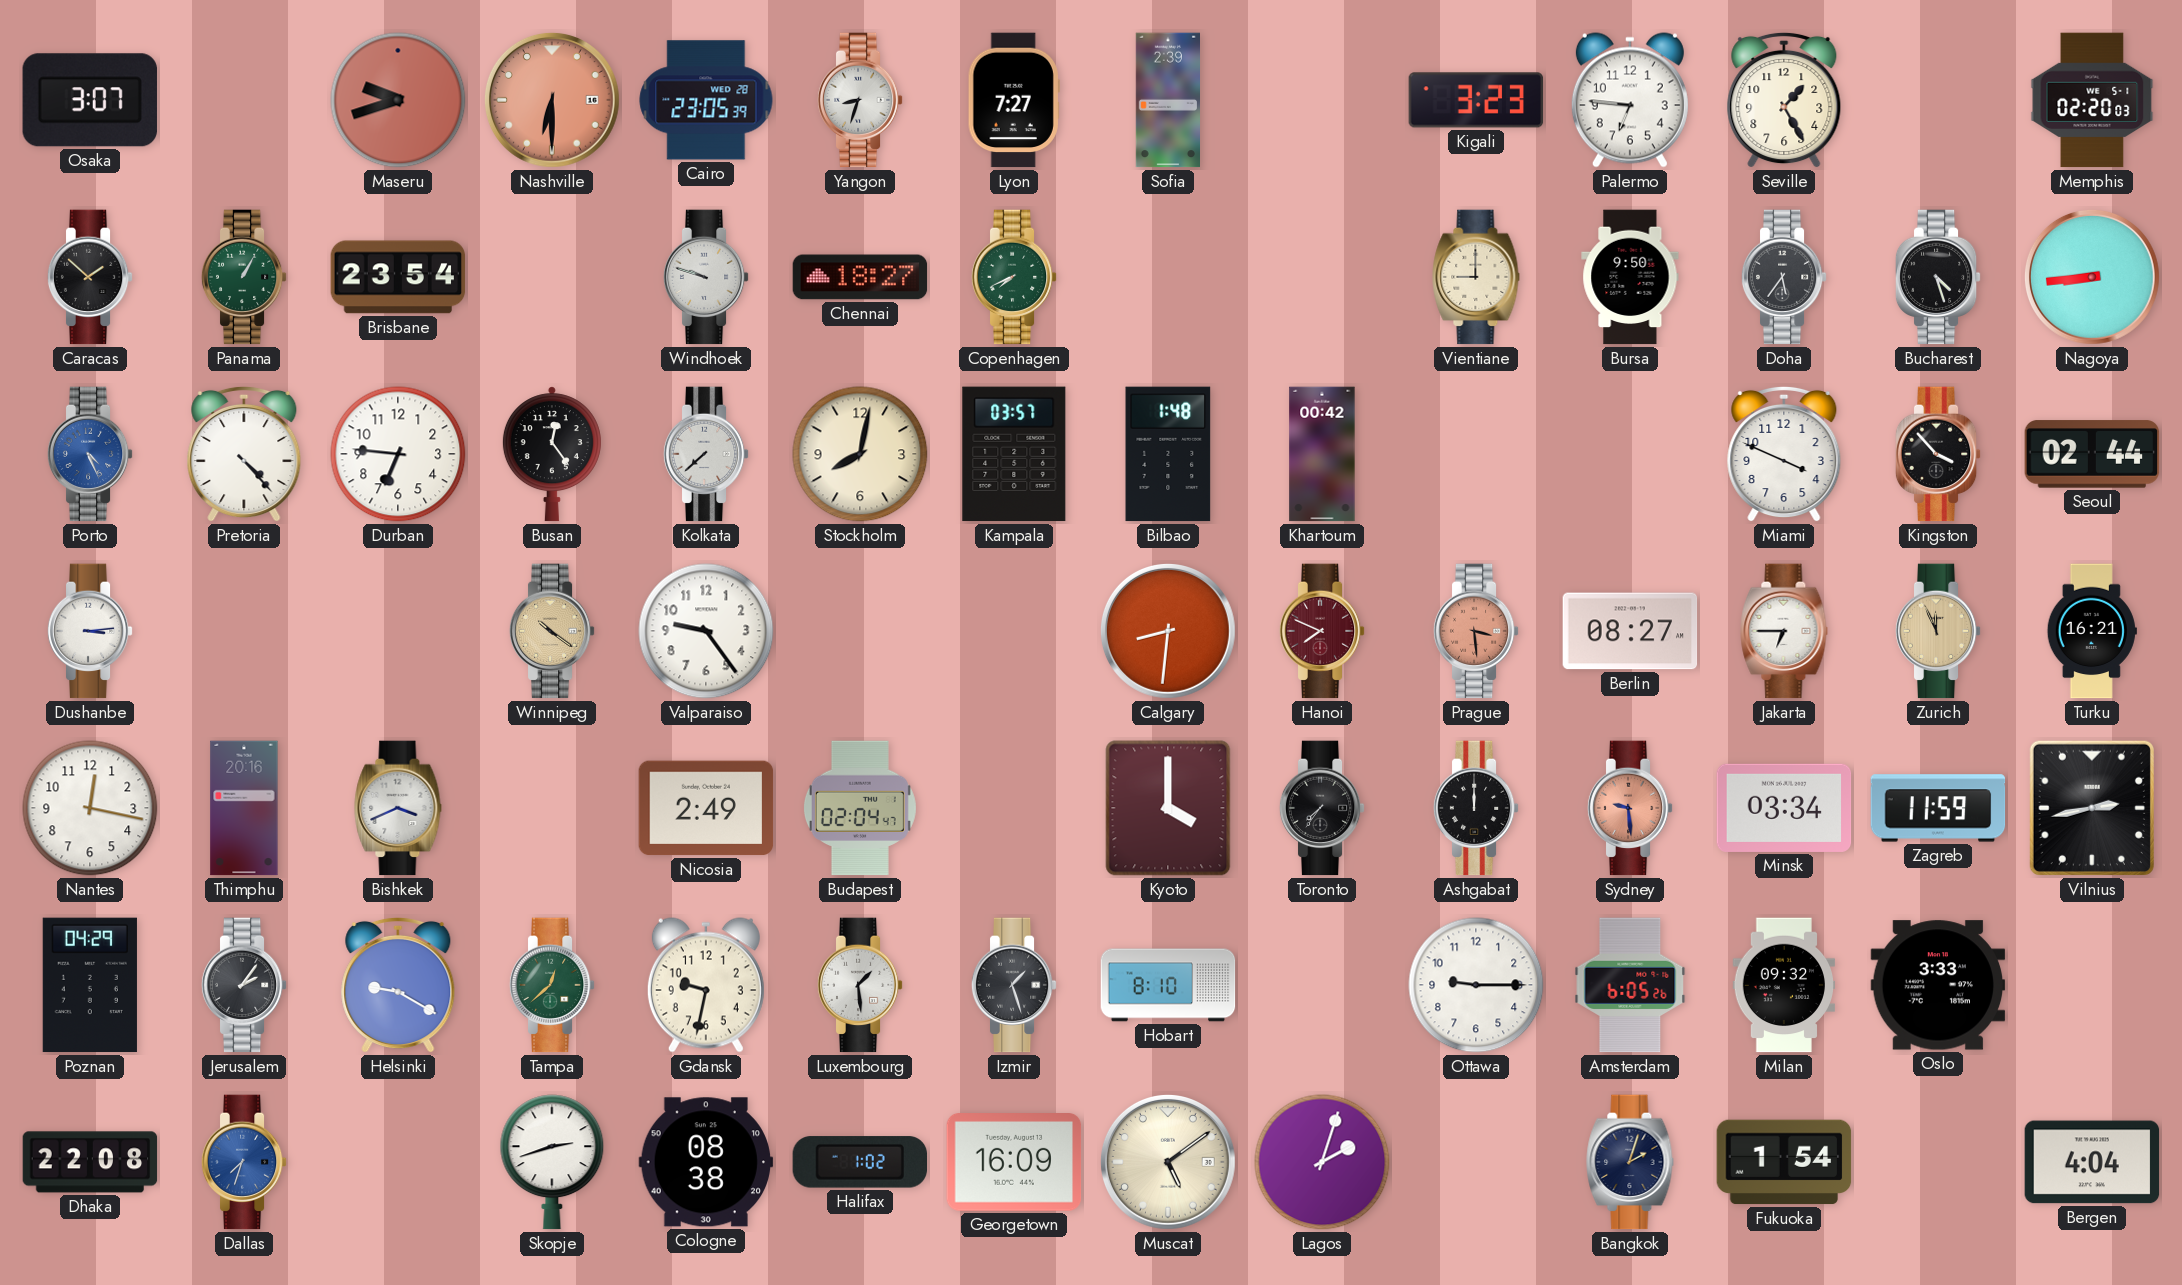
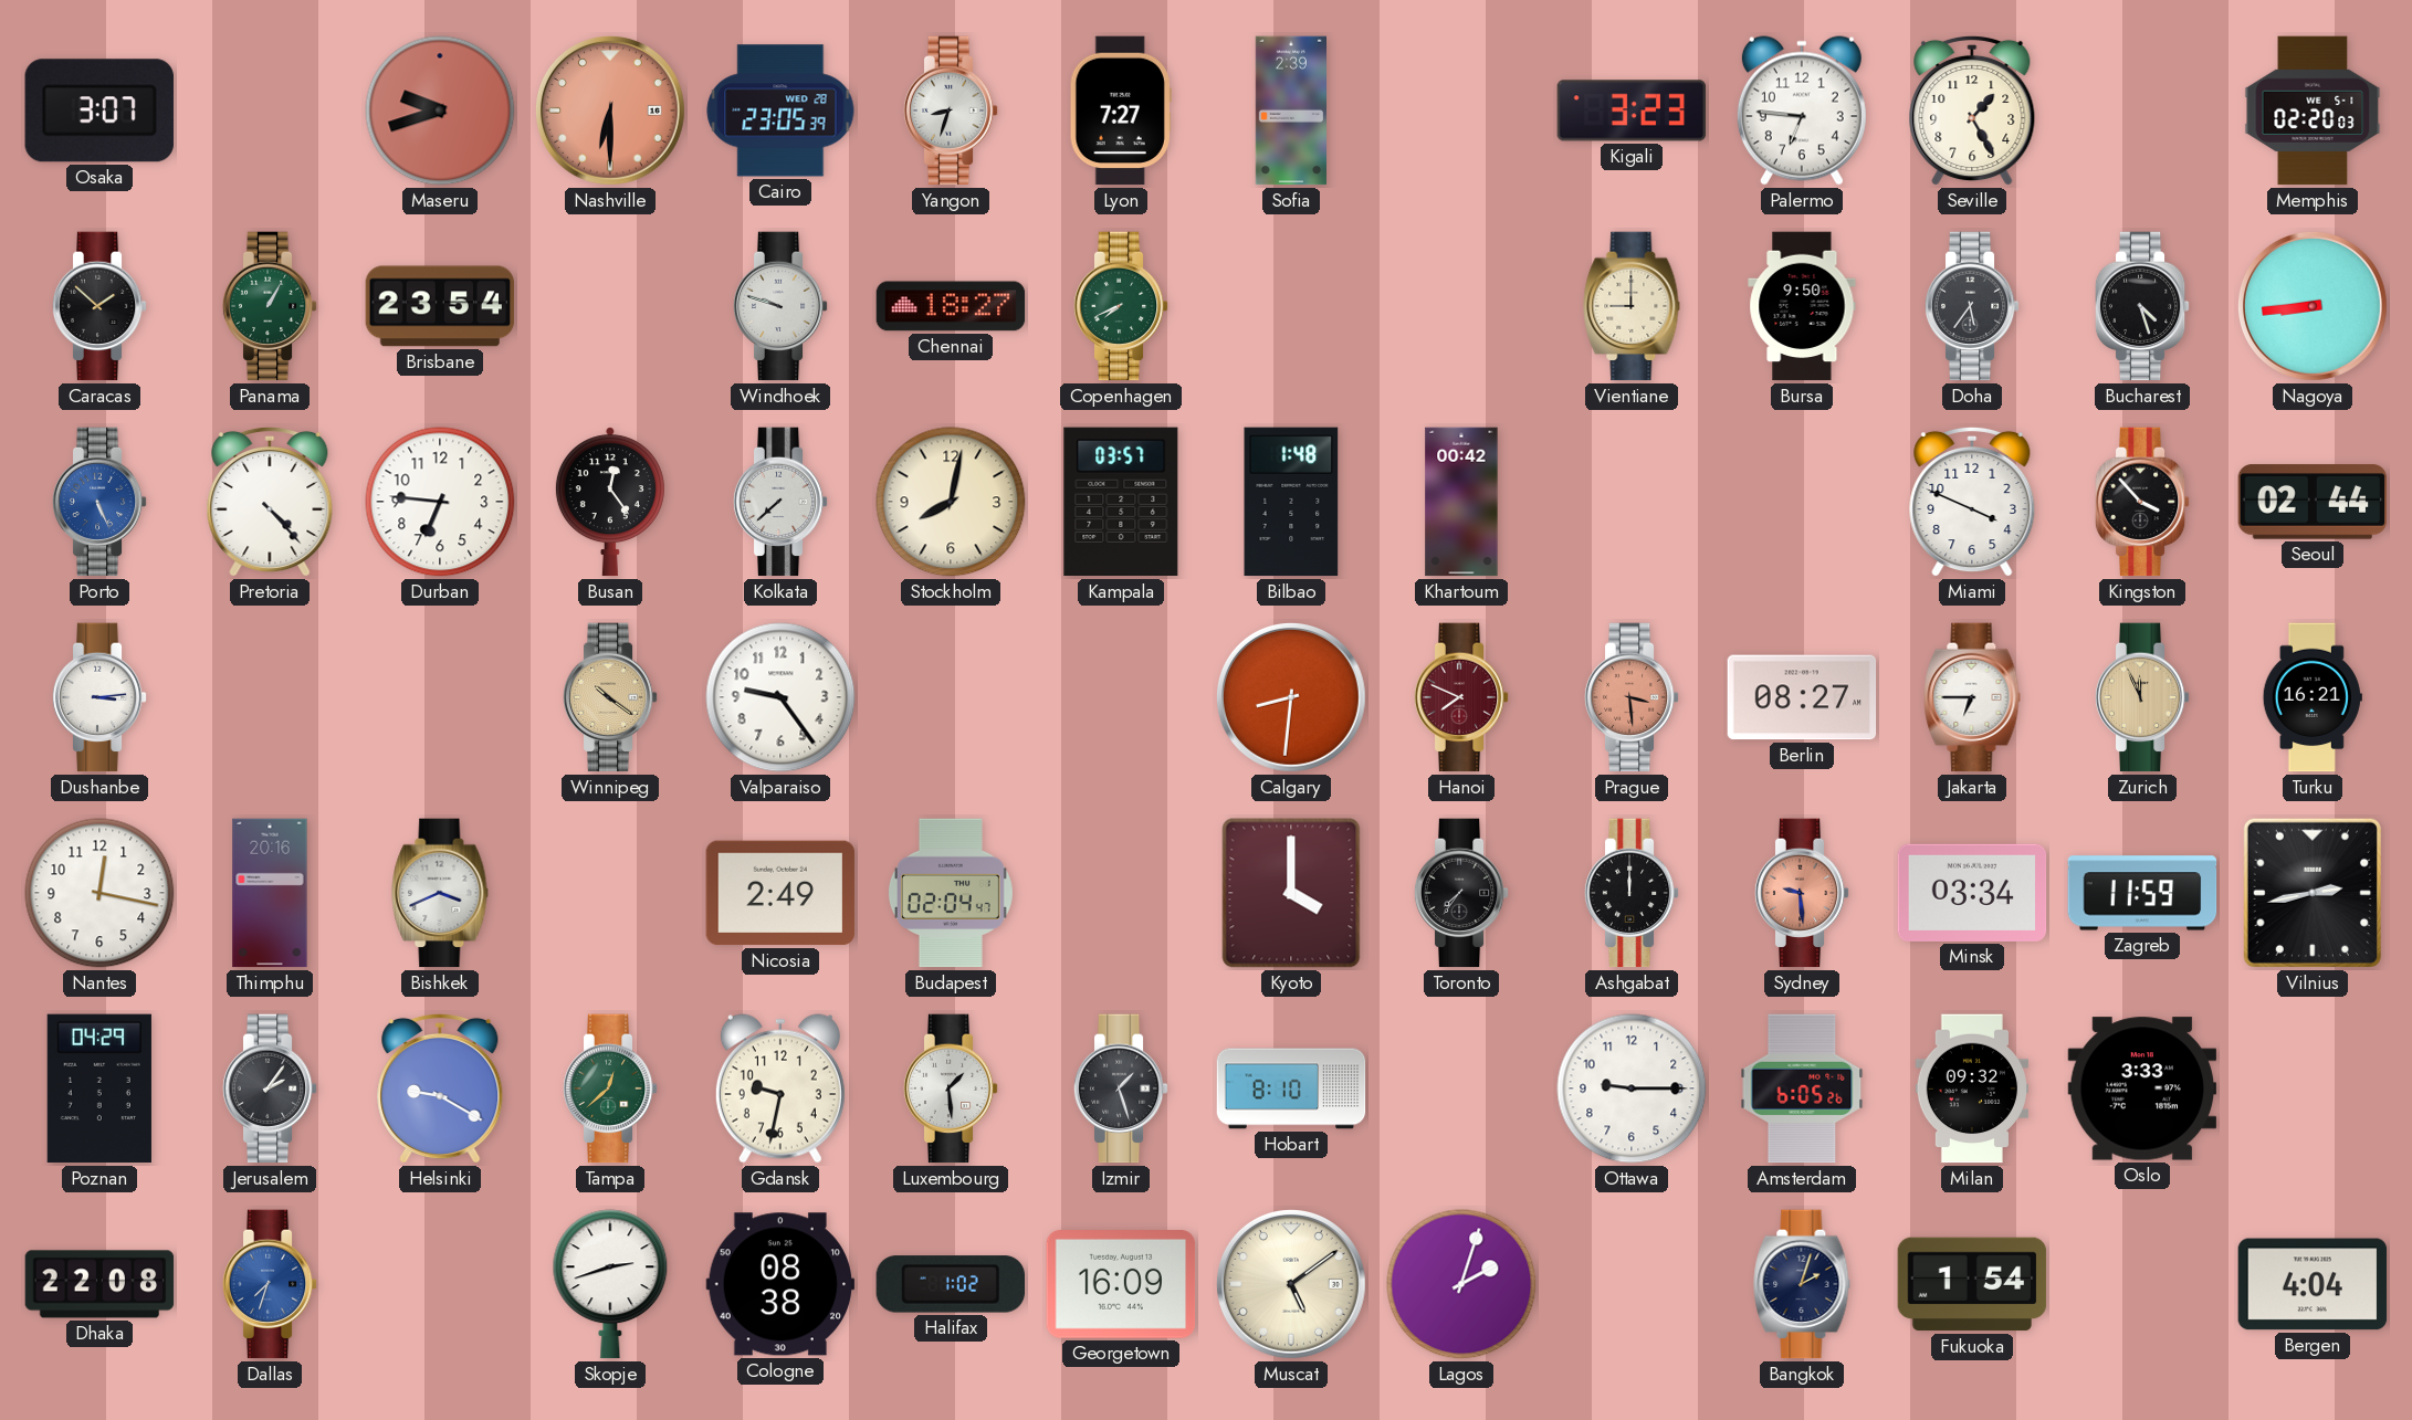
Porto: 4:26 -> 5:26 (99, 502)
